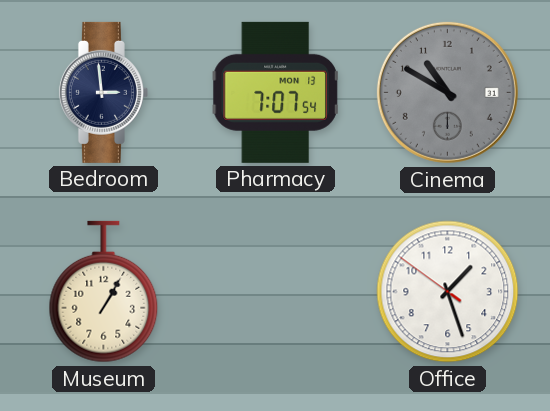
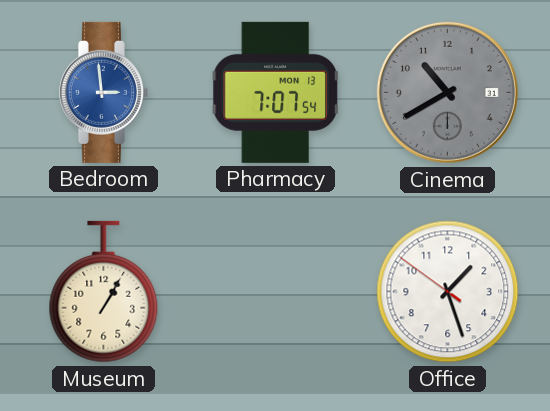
Bedroom dial: navy -> blue (103, 92)
Cinema: 10:50 -> 10:40 (447, 92)
